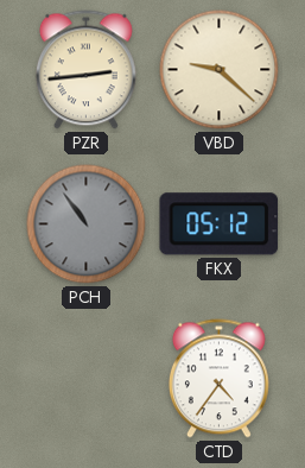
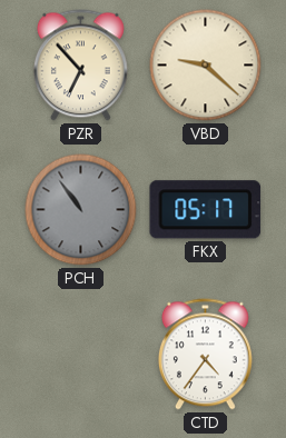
PZR: 2:44 -> 6:53 (80, 66)
FKX: 05:12 -> 05:17 (206, 210)
